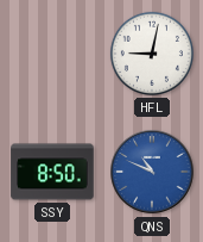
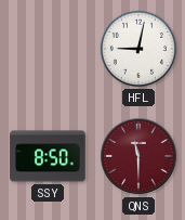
QNS: 10:49 -> 11:30 (138, 156)
QNS dial: blue -> burgundy (138, 156)
